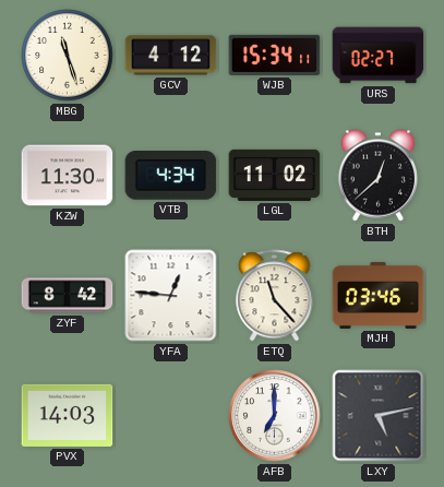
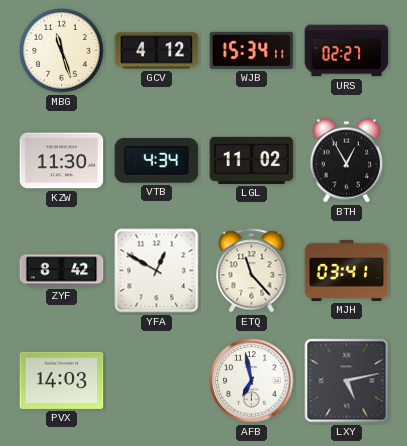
BTH: 12:38 -> 12:55 (346, 161)
YFA: 12:46 -> 12:50 (157, 271)
MJH: 03:46 -> 03:41 (347, 270)
AFB: 7:00 -> 6:58 (252, 381)
